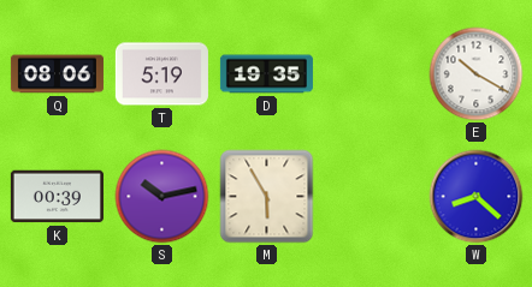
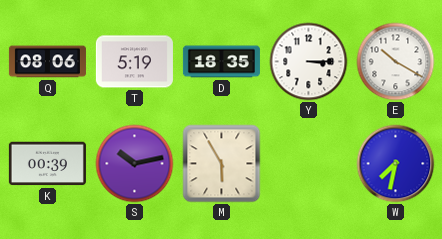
D: 19:35 -> 18:35 (221, 62)
Y: none -> 3:15 (309, 62)
W: 8:22 -> 7:32 (396, 164)
